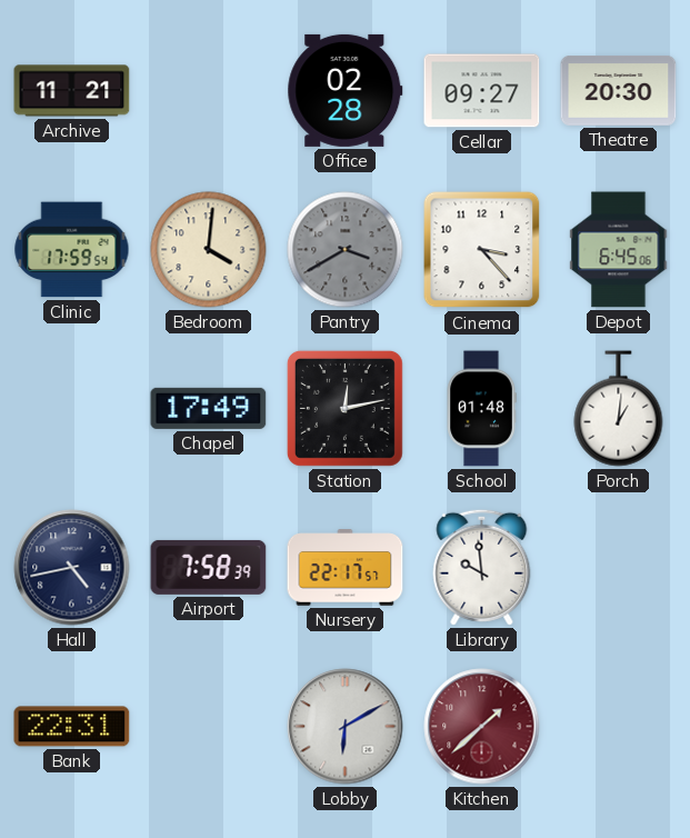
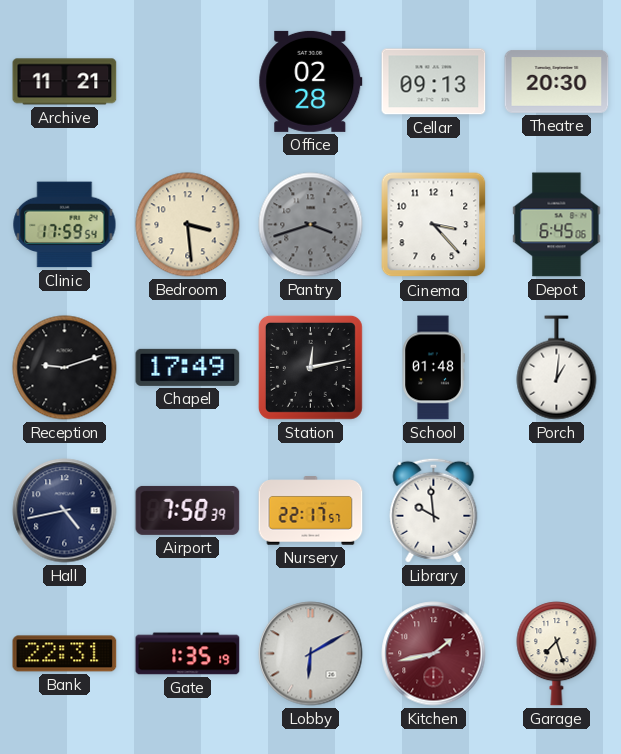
Cellar: 09:27 -> 09:13 (434, 82)
Bedroom: 4:01 -> 3:29 (188, 225)
Pantry: 3:40 -> 3:42 (311, 225)
Reception: none -> 9:12 (65, 368)
Gate: none -> 1:35 (188, 654)
Kitchen: 1:38 -> 1:43 (434, 654)
Garage: none -> 7:27 (557, 654)
